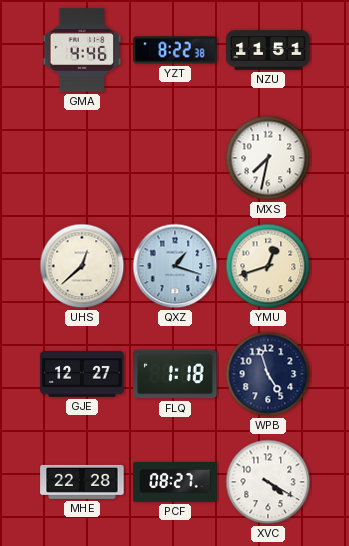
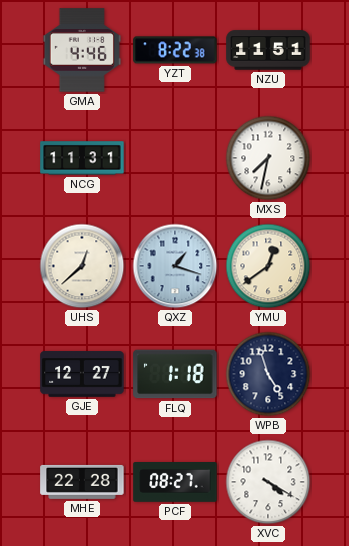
NCG: none -> 11:31 (82, 158)
YMU: 12:42 -> 12:39 (268, 266)
